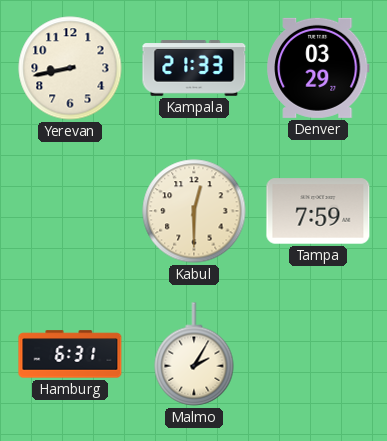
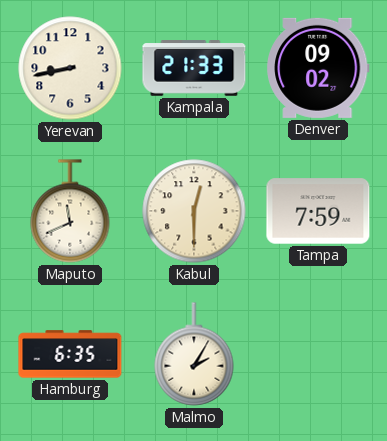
Denver: 03:29 -> 09:02 (318, 68)
Maputo: none -> 11:41 (70, 211)
Hamburg: 6:31 -> 6:35 (70, 354)
